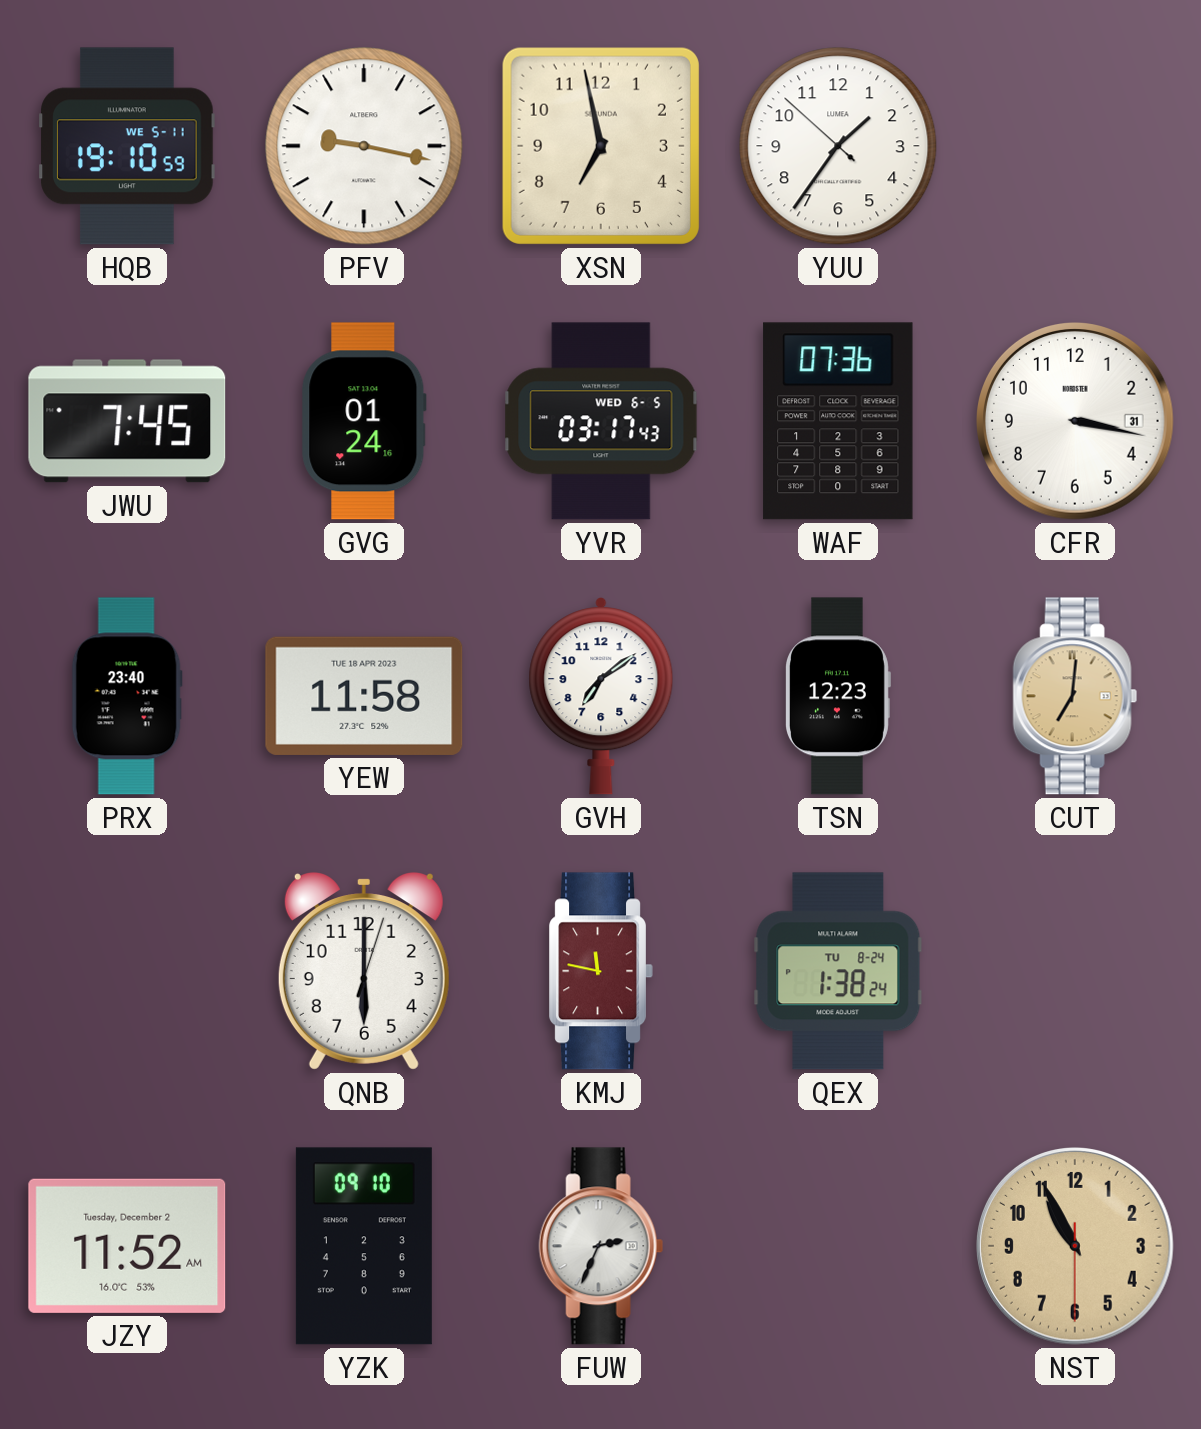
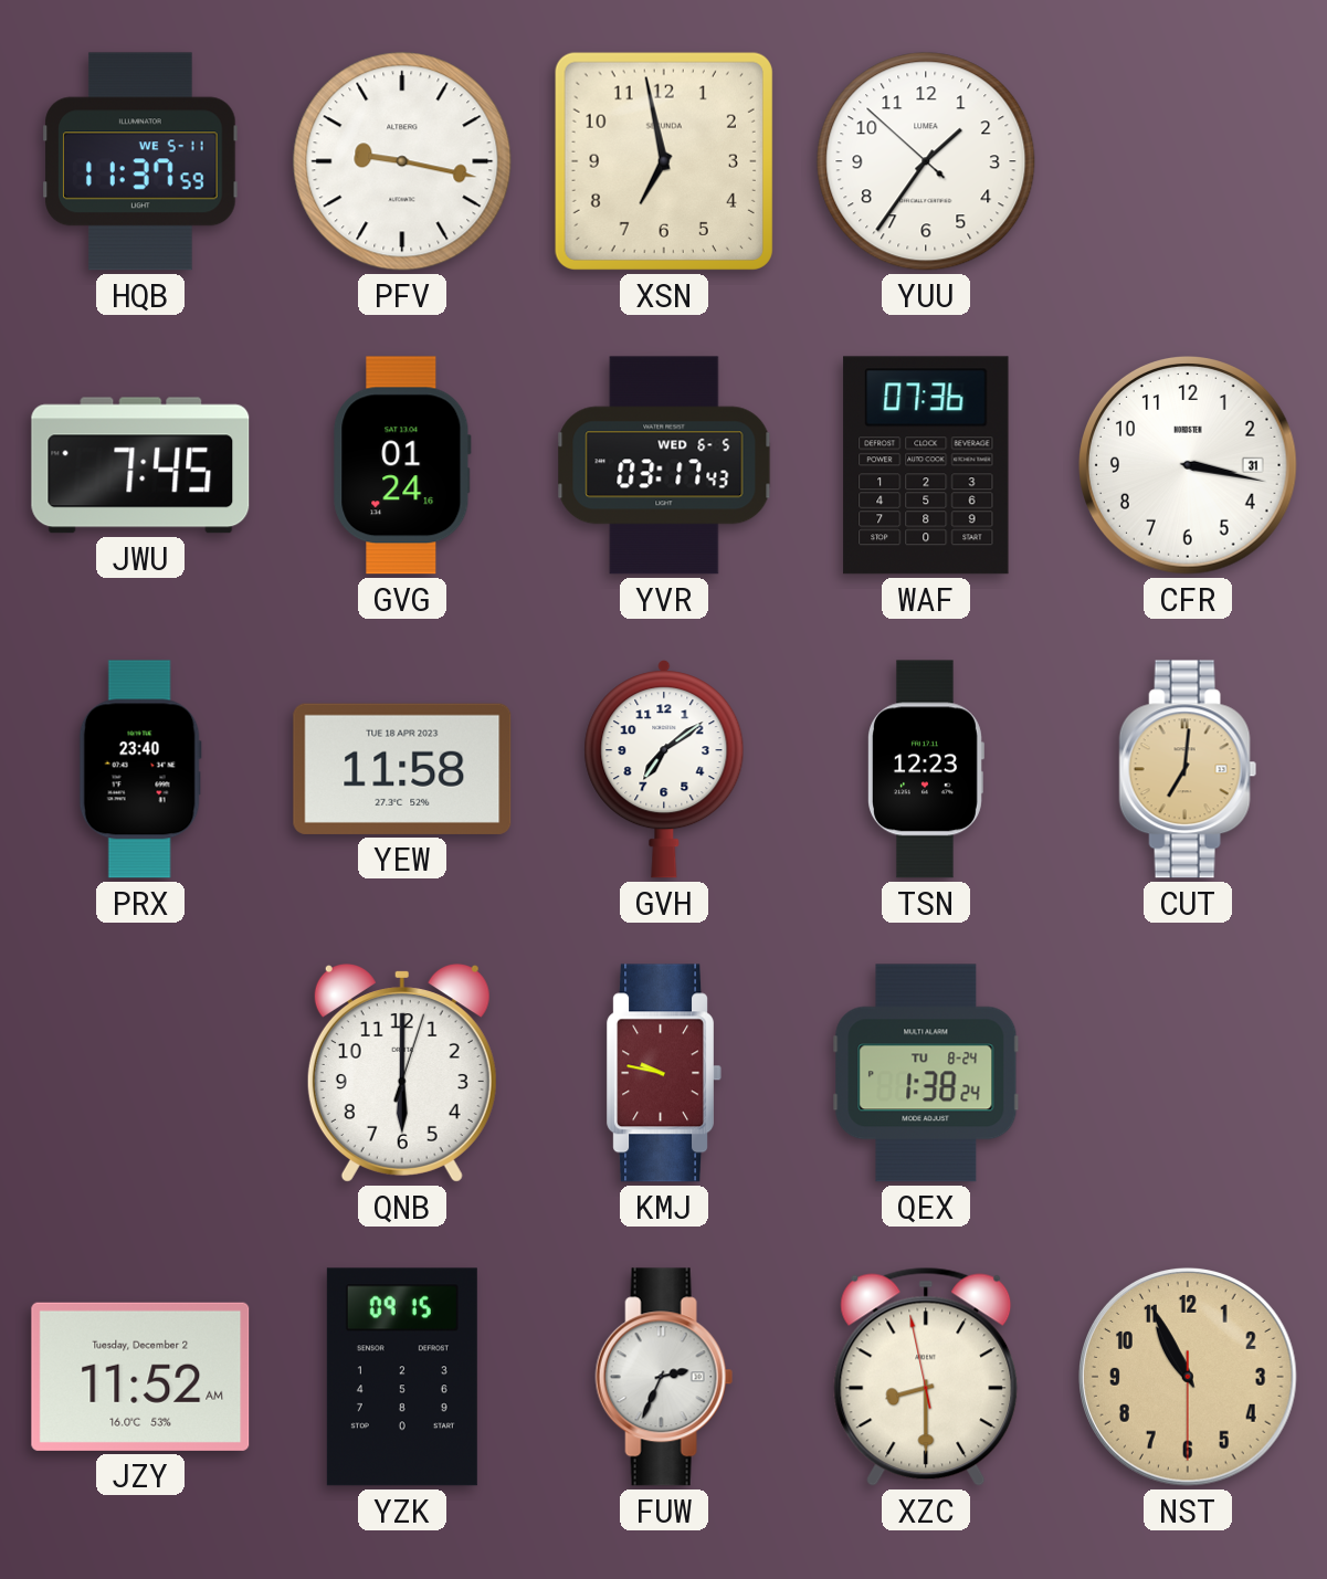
HQB: 19:10 -> 11:37 (140, 161)
KMJ: 11:47 -> 9:47 (664, 1073)
YZK: 09:10 -> 09:15 (402, 1377)
XZC: none -> 8:29 (926, 1377)
